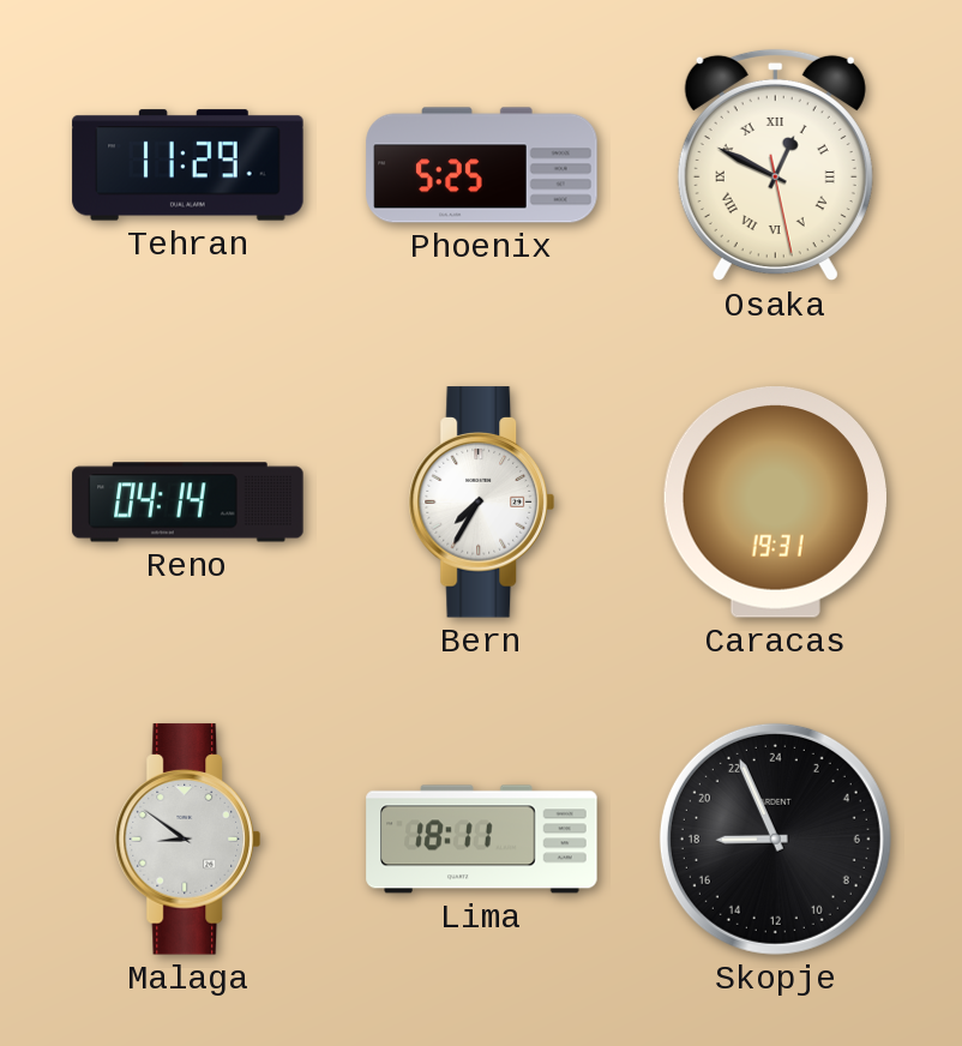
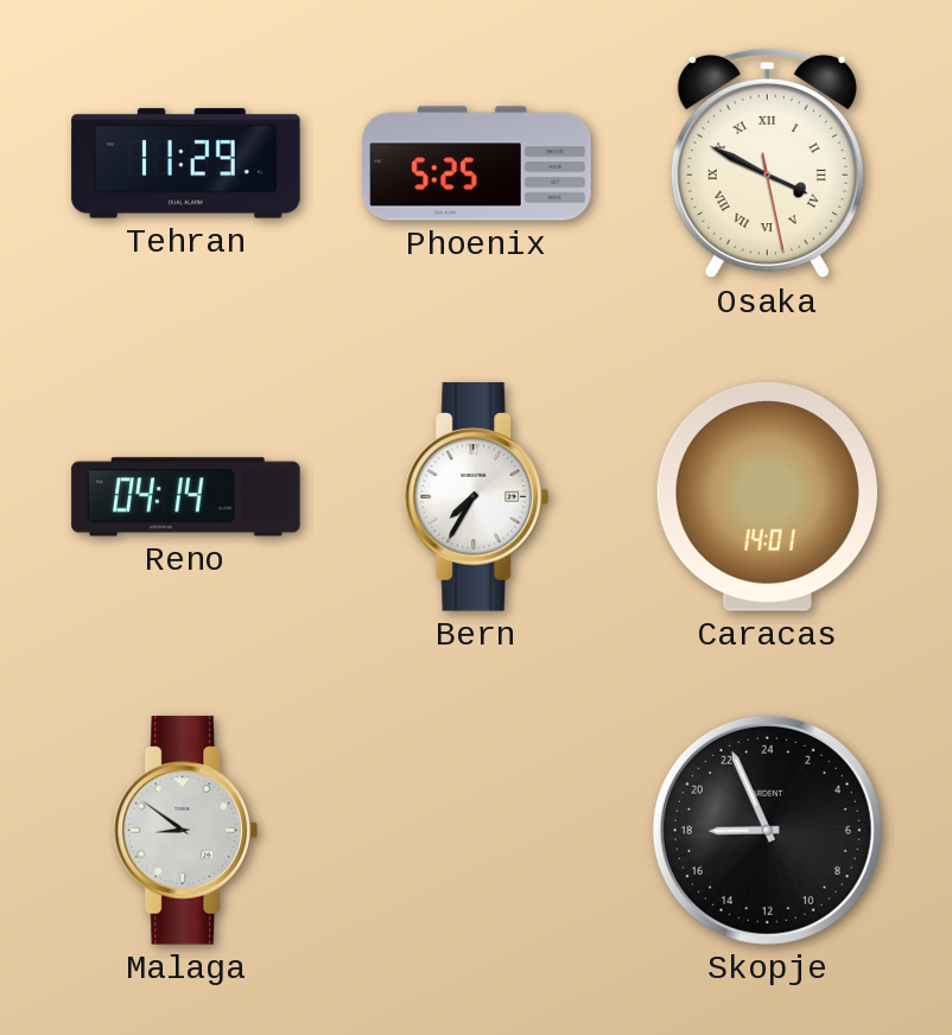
Osaka: 12:49 -> 3:49 (767, 164)
Caracas: 19:31 -> 14:01 (767, 497)
Lima: 18:11 -> none (482, 840)
